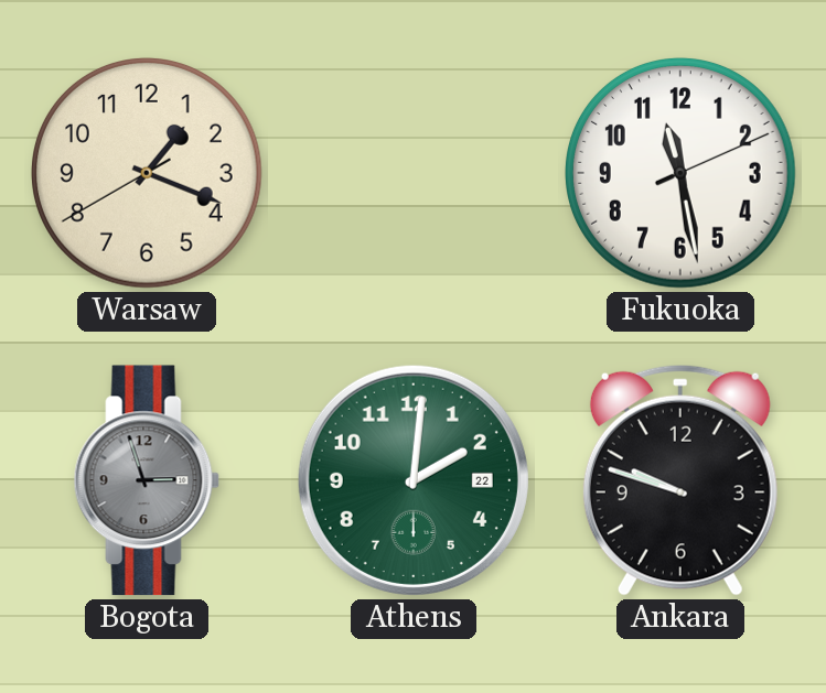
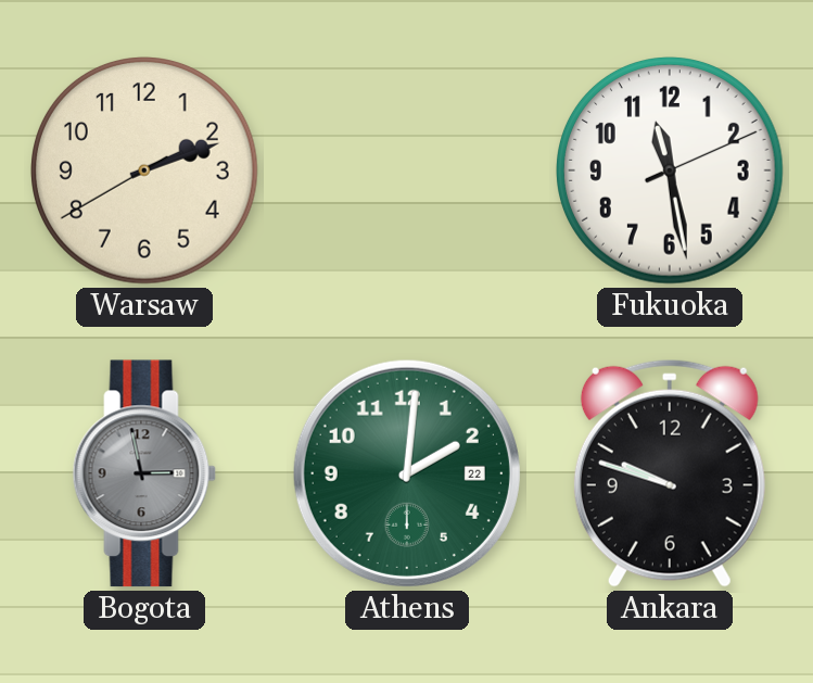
Warsaw: 1:18 -> 2:11 (145, 172)
Bogota: 2:57 -> 2:58 (144, 473)
